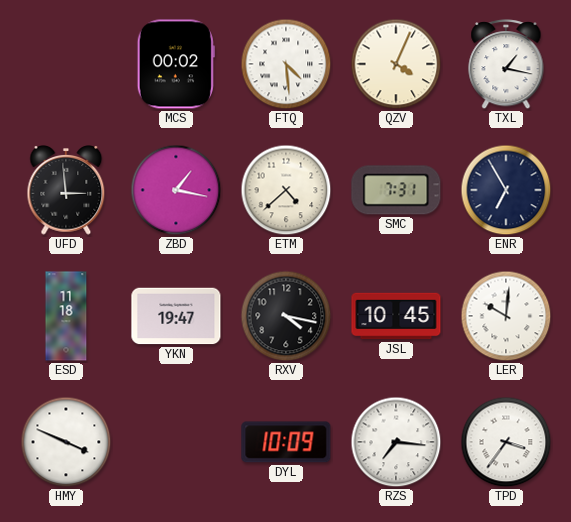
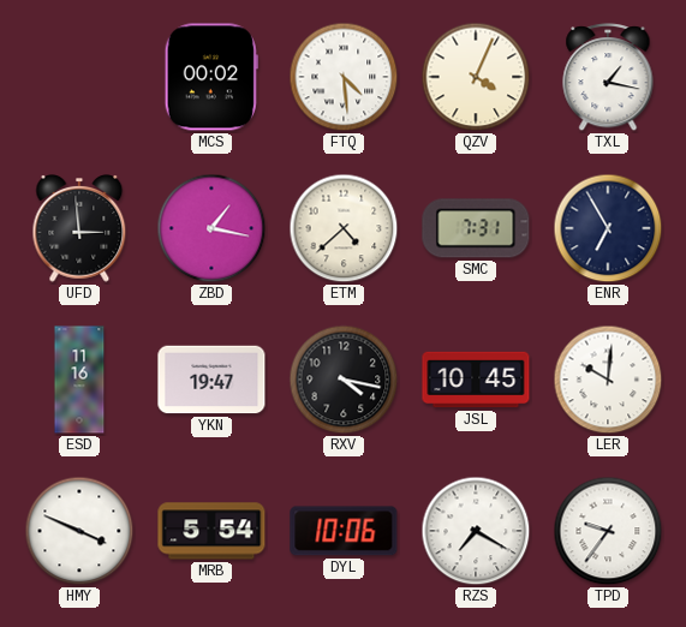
ESD: 11:18 -> 11:16 (79, 380)
MRB: none -> 5:54 (211, 531)
DYL: 10:09 -> 10:06 (344, 531)
RZS: 7:16 -> 7:20 (476, 531)
TPD: 3:36 -> 9:36 (608, 531)
